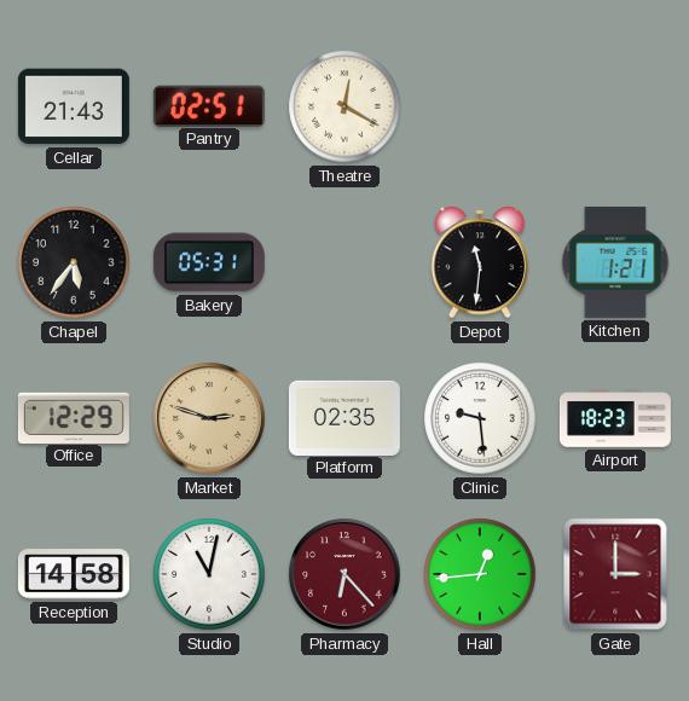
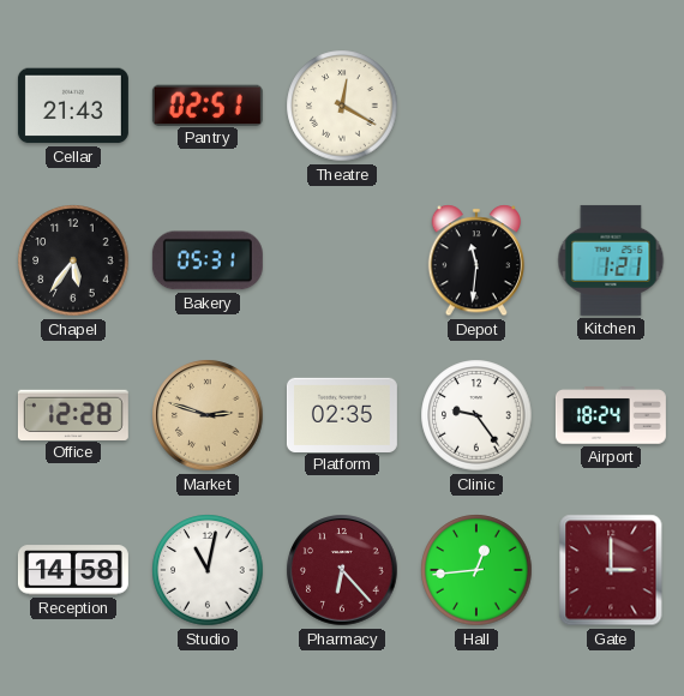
Office: 12:29 -> 12:28 (73, 414)
Clinic: 9:29 -> 9:24 (476, 415)
Airport: 18:23 -> 18:24 (611, 415)
